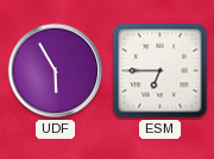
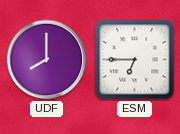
UDF: 5:55 -> 8:00 (47, 60)
